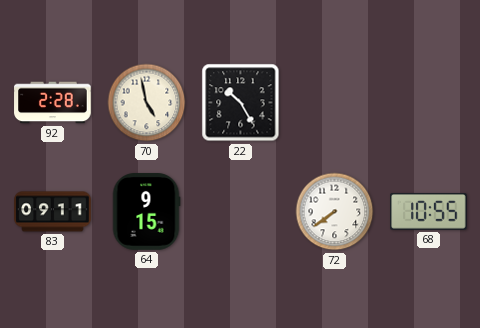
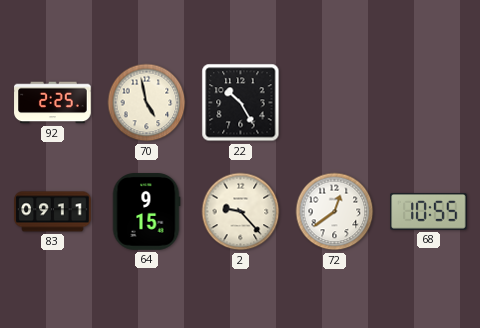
92: 2:28 -> 2:25 (53, 103)
2: none -> 9:23 (241, 212)
72: 7:39 -> 12:39 (335, 212)
